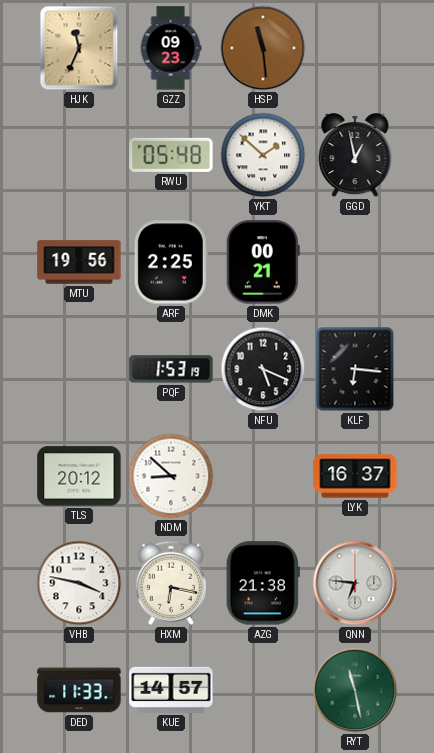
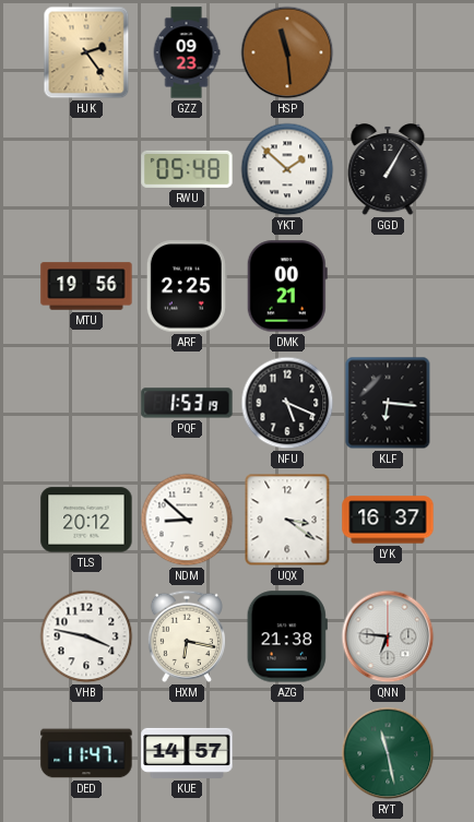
HJK: 11:34 -> 2:24 (86, 52)
GGD: 12:58 -> 1:05 (388, 169)
UQX: none -> 3:21 (287, 520)
DED: 11:33 -> 11:47 (86, 753)
